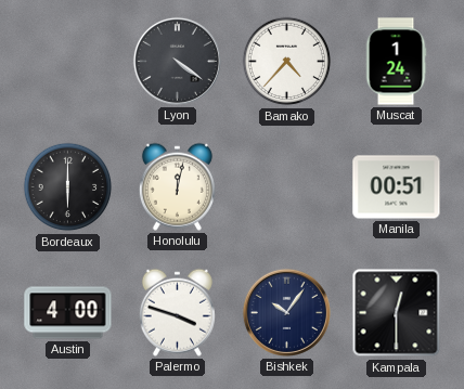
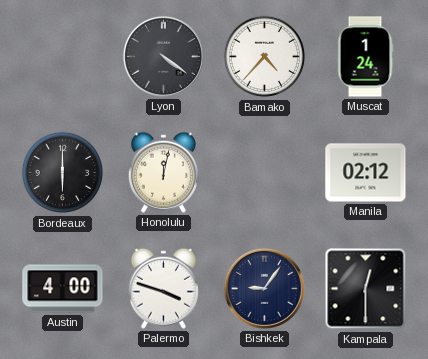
Manila: 00:51 -> 02:12 (366, 173)
Bishkek: 10:06 -> 9:06 (264, 288)
